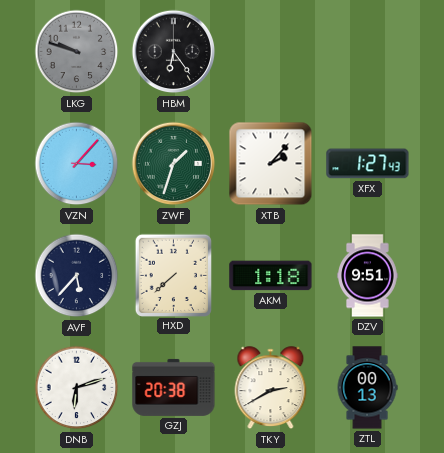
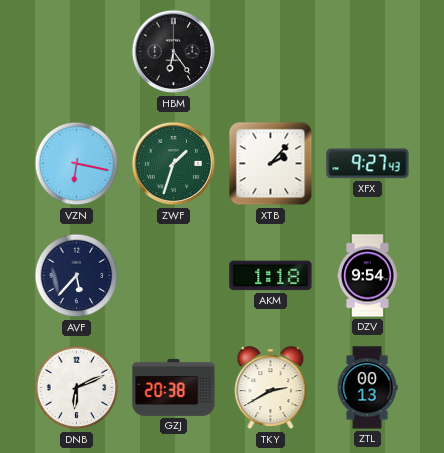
LKG: 9:48 -> none (77, 52)
VZN: 3:07 -> 6:17 (77, 164)
XFX: 1:27 -> 9:27 (368, 164)
HXD: 7:38 -> none (173, 275)
DZV: 9:51 -> 9:54 (368, 276)
DNB: 6:12 -> 6:11 (77, 388)
